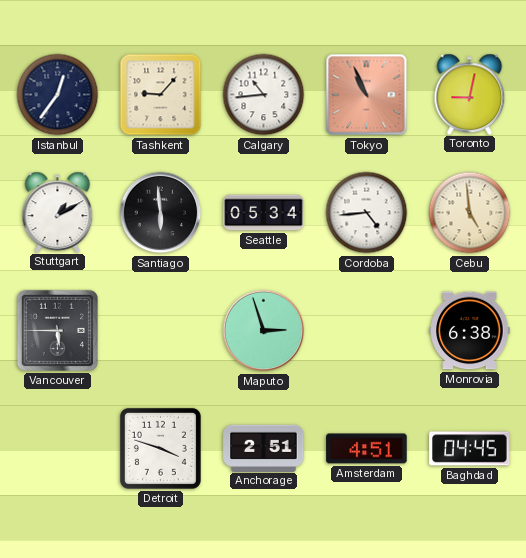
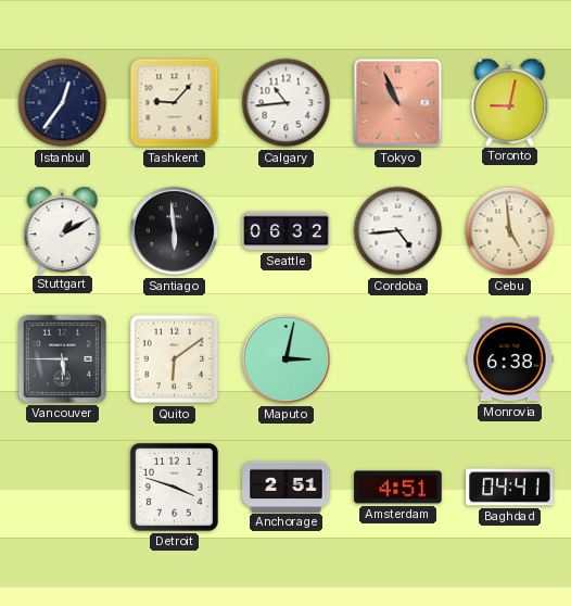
Seattle: 05:34 -> 06:32 (287, 231)
Quito: none -> 6:09 (175, 359)
Maputo: 2:57 -> 3:02 (287, 359)
Baghdad: 04:45 -> 04:41 (510, 488)
